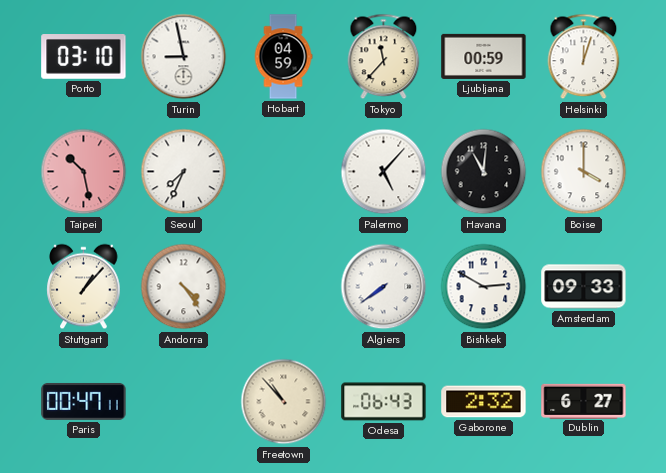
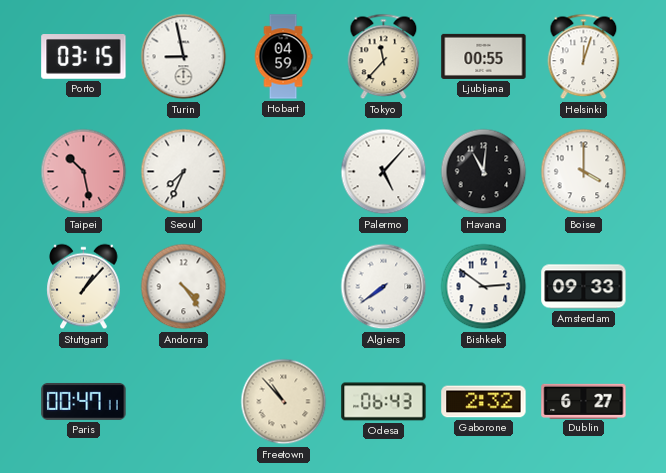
Porto: 03:10 -> 03:15 (84, 57)
Ljubljana: 00:59 -> 00:55 (484, 56)
Bishkek: 2:50 -> 2:51 (484, 287)
